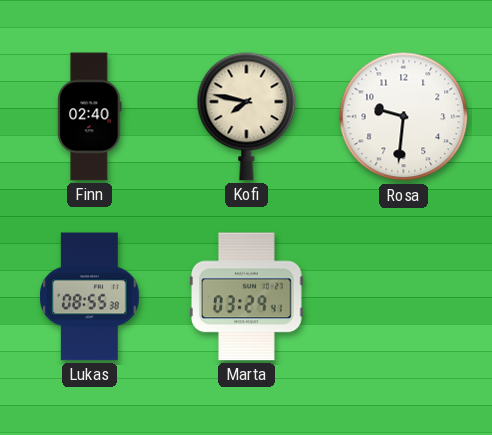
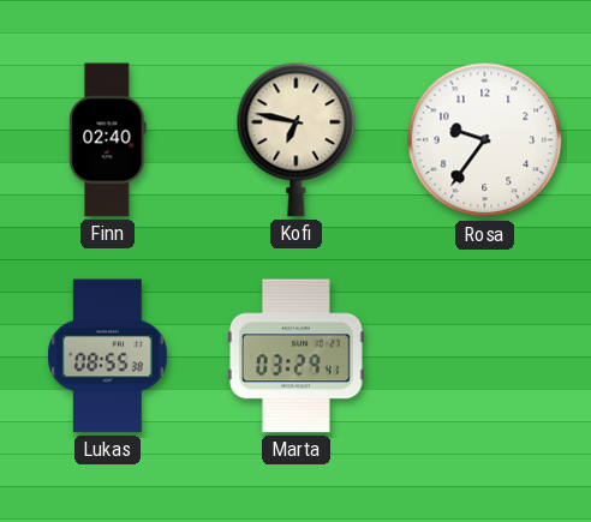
Kofi: 7:47 -> 6:47 (297, 139)
Rosa: 9:31 -> 9:36 (485, 140)
